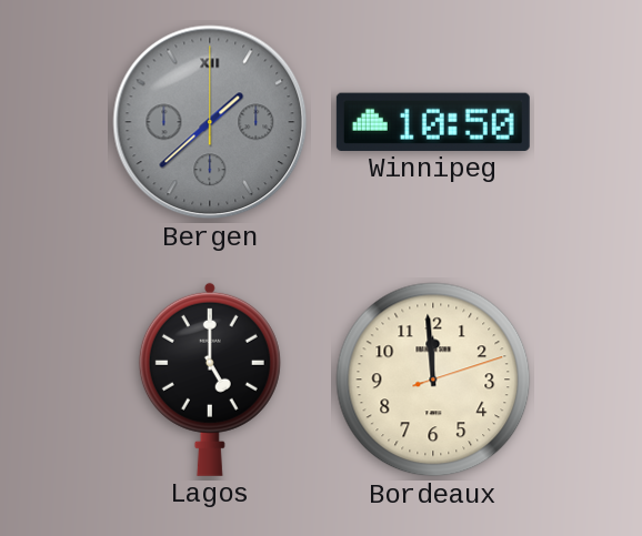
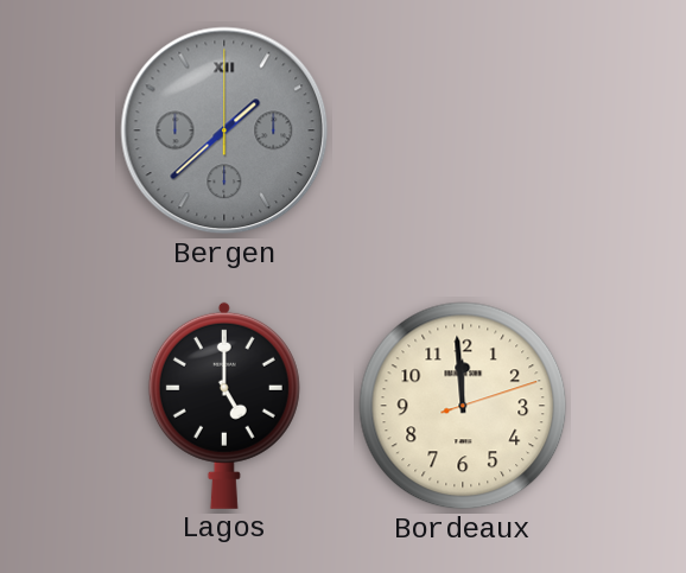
Winnipeg: 10:50 -> none (433, 122)
